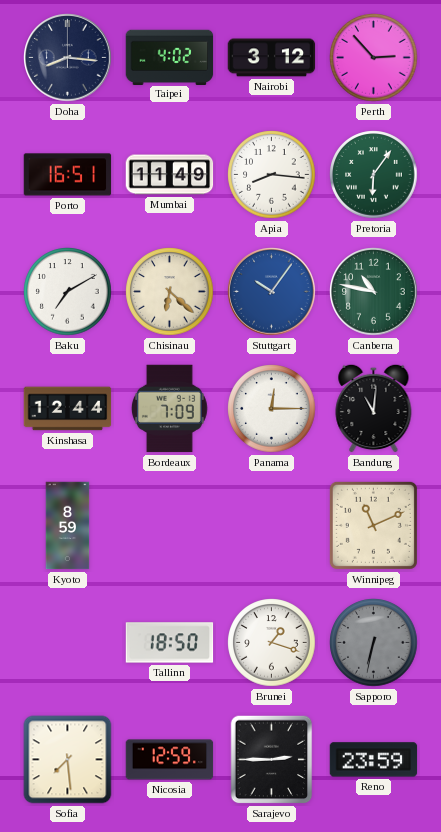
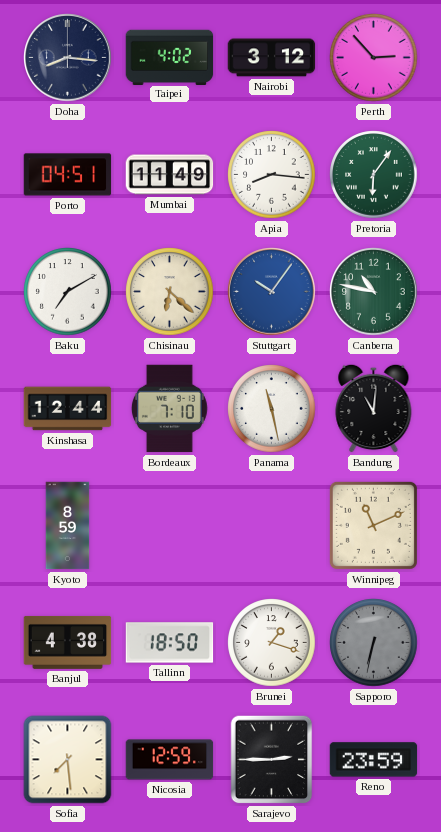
Porto: 16:51 -> 04:51 (68, 175)
Bordeaux: 7:09 -> 7:10 (169, 409)
Panama: 12:15 -> 11:28 (272, 409)
Banjul: none -> 4:38 (68, 642)
